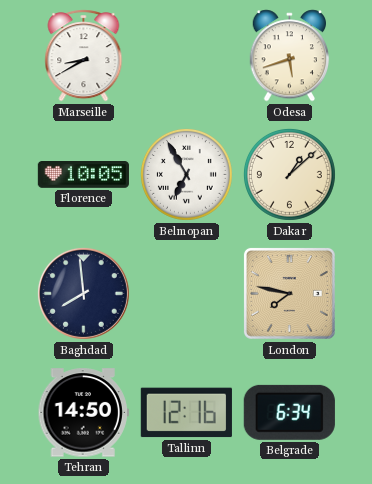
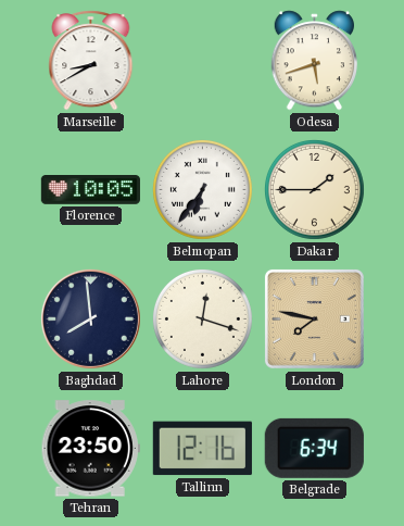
Belmopan: 6:55 -> 6:36 (202, 189)
Dakar: 1:08 -> 1:45 (314, 189)
Lahore: none -> 12:18 (202, 318)
Tehran: 14:50 -> 23:50 (90, 449)
